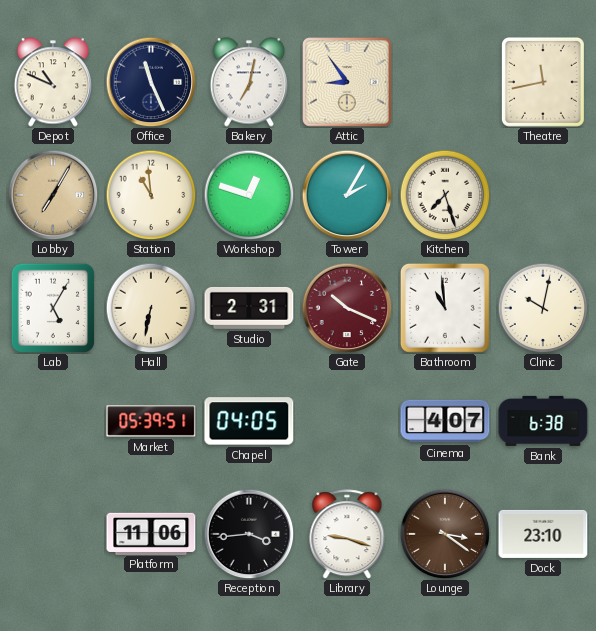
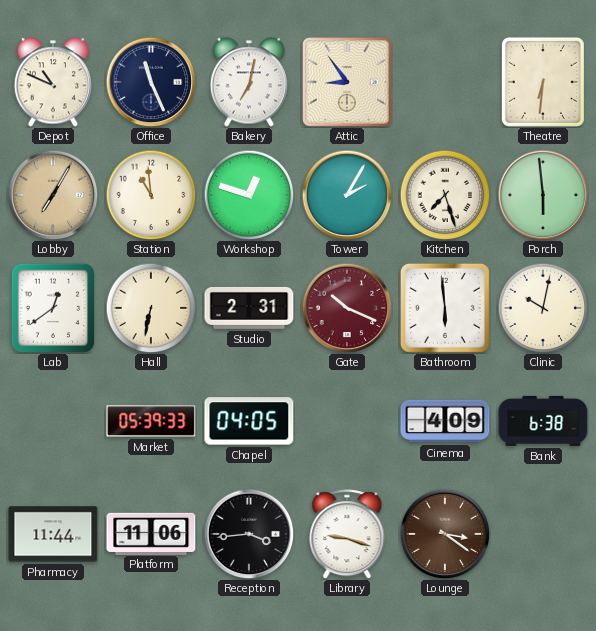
Theatre: 11:43 -> 6:31 (543, 82)
Porch: none -> 5:59 (543, 195)
Lab: 5:05 -> 12:39 (52, 307)
Bathroom: 10:59 -> 5:59 (445, 308)
Market: 05:39:51 -> 05:39:33 (151, 421)
Cinema: 4:07 -> 4:09 (445, 421)
Pharmacy: none -> 11:44 (53, 534)
Dock: 23:10 -> none (543, 534)
